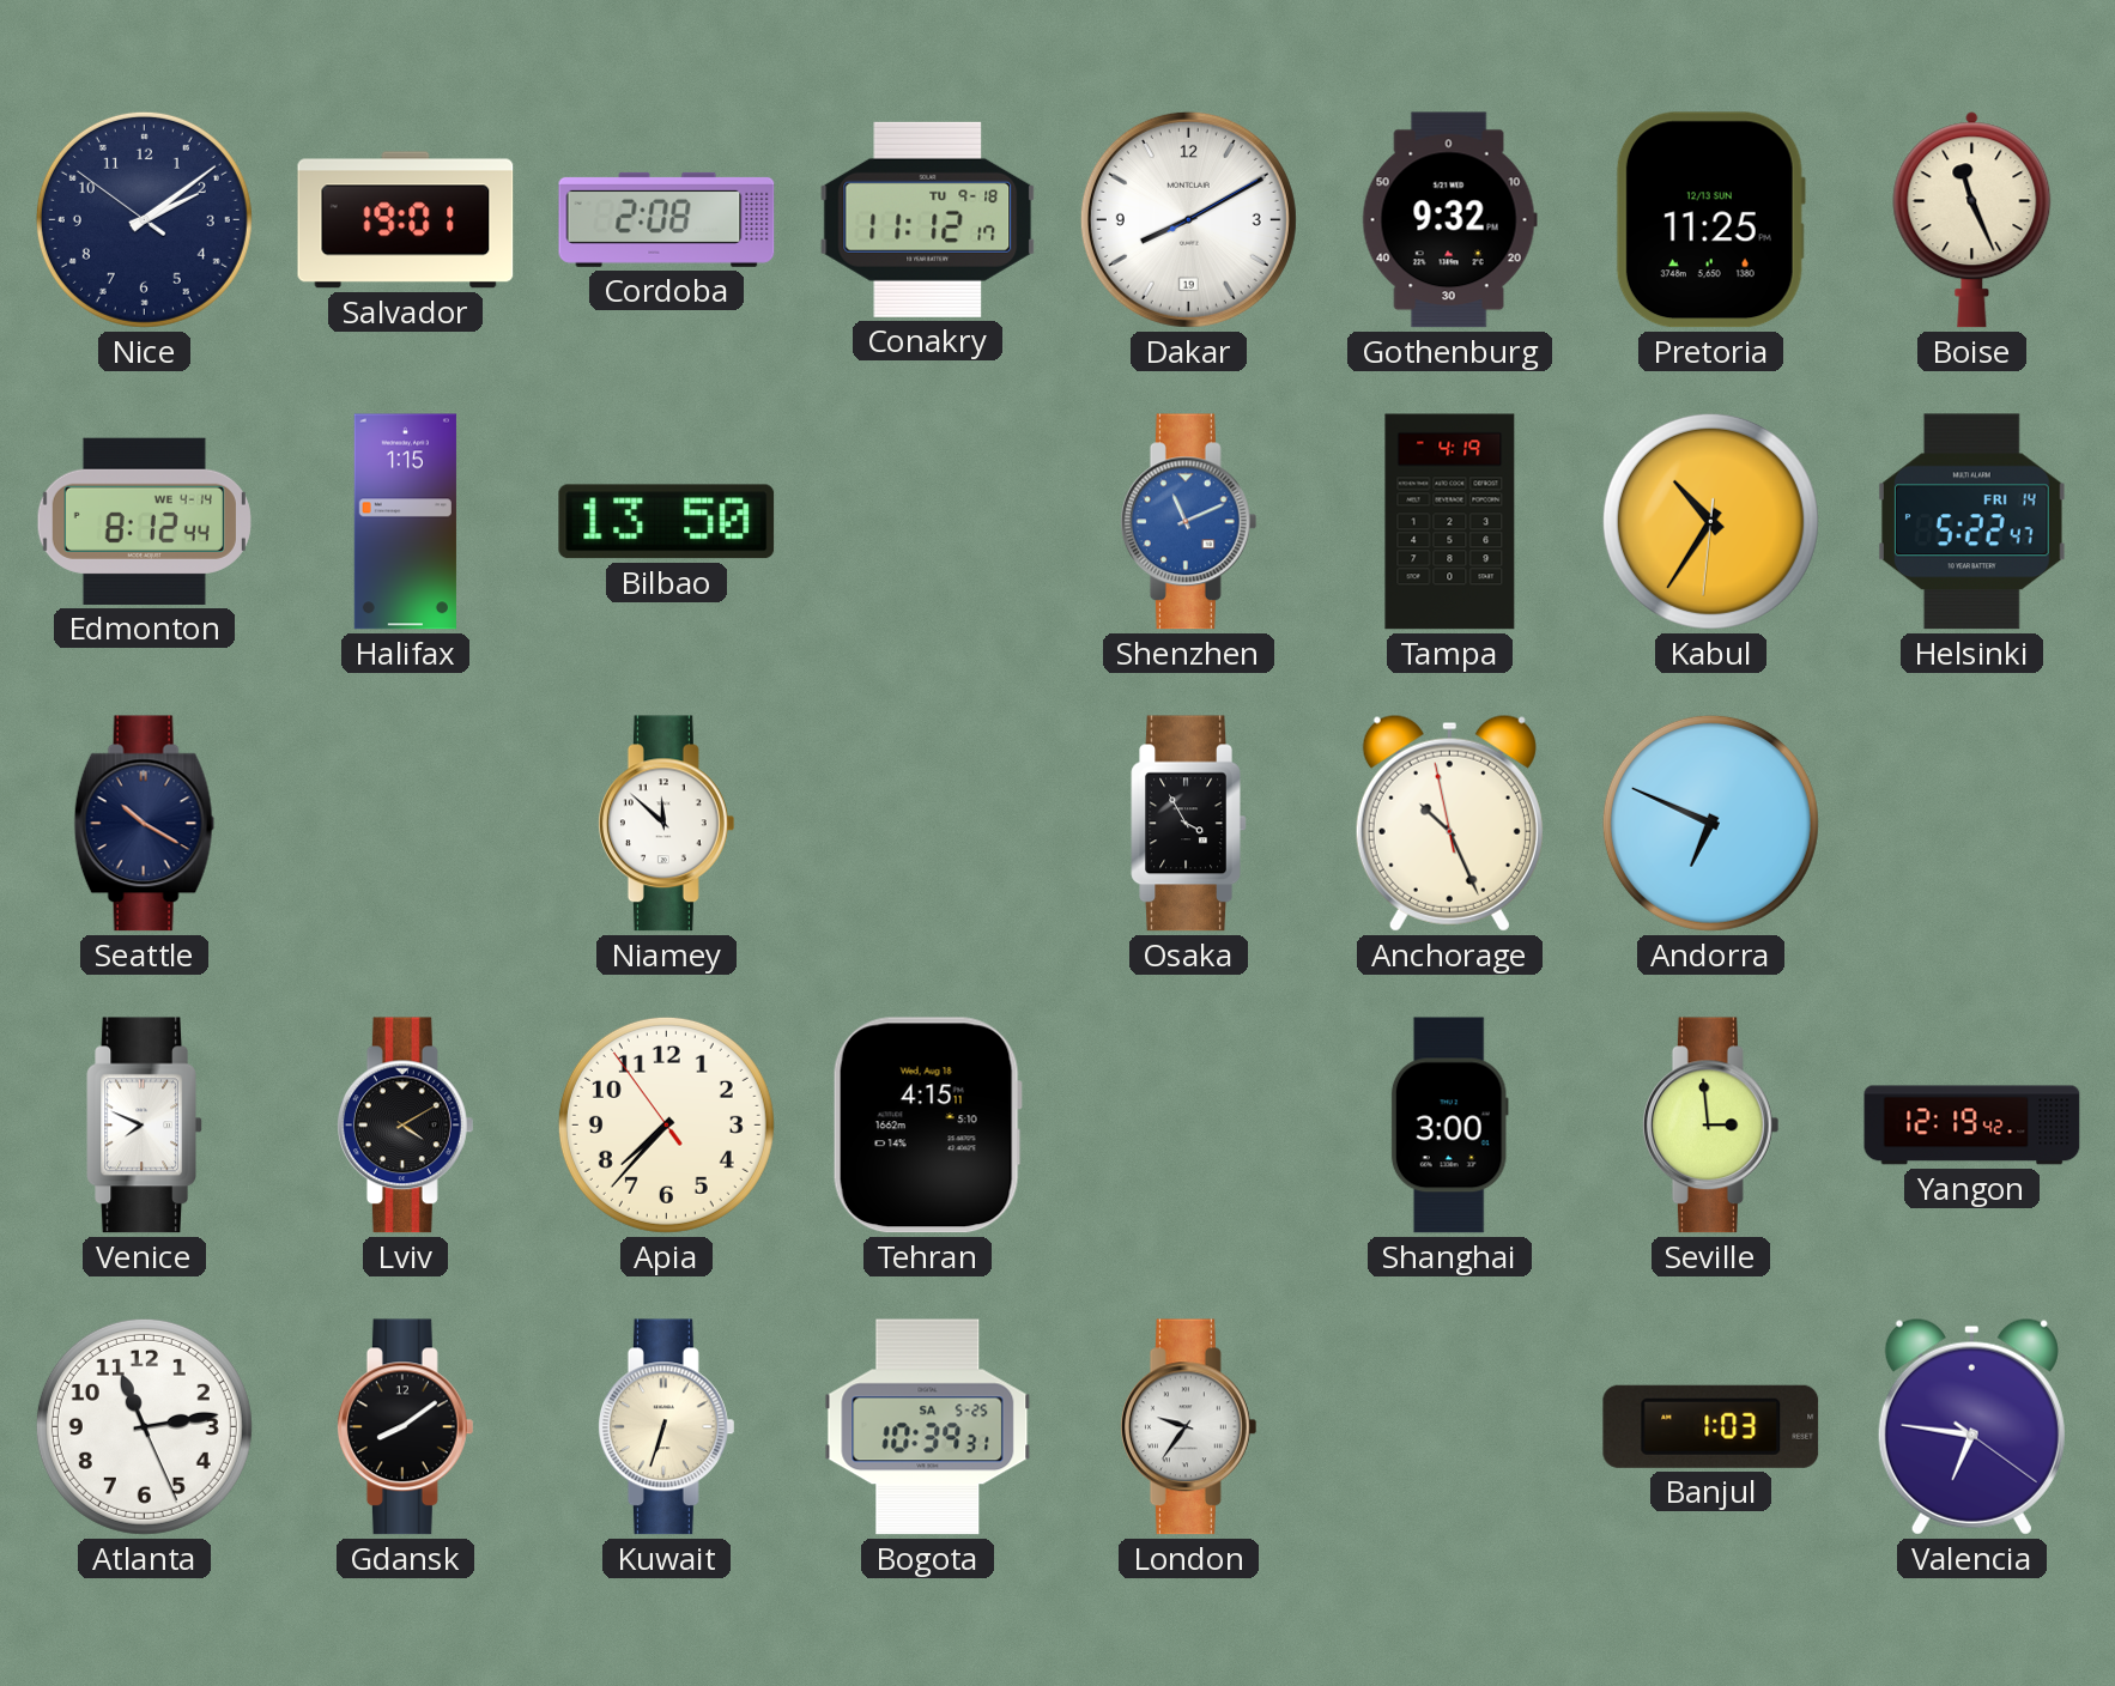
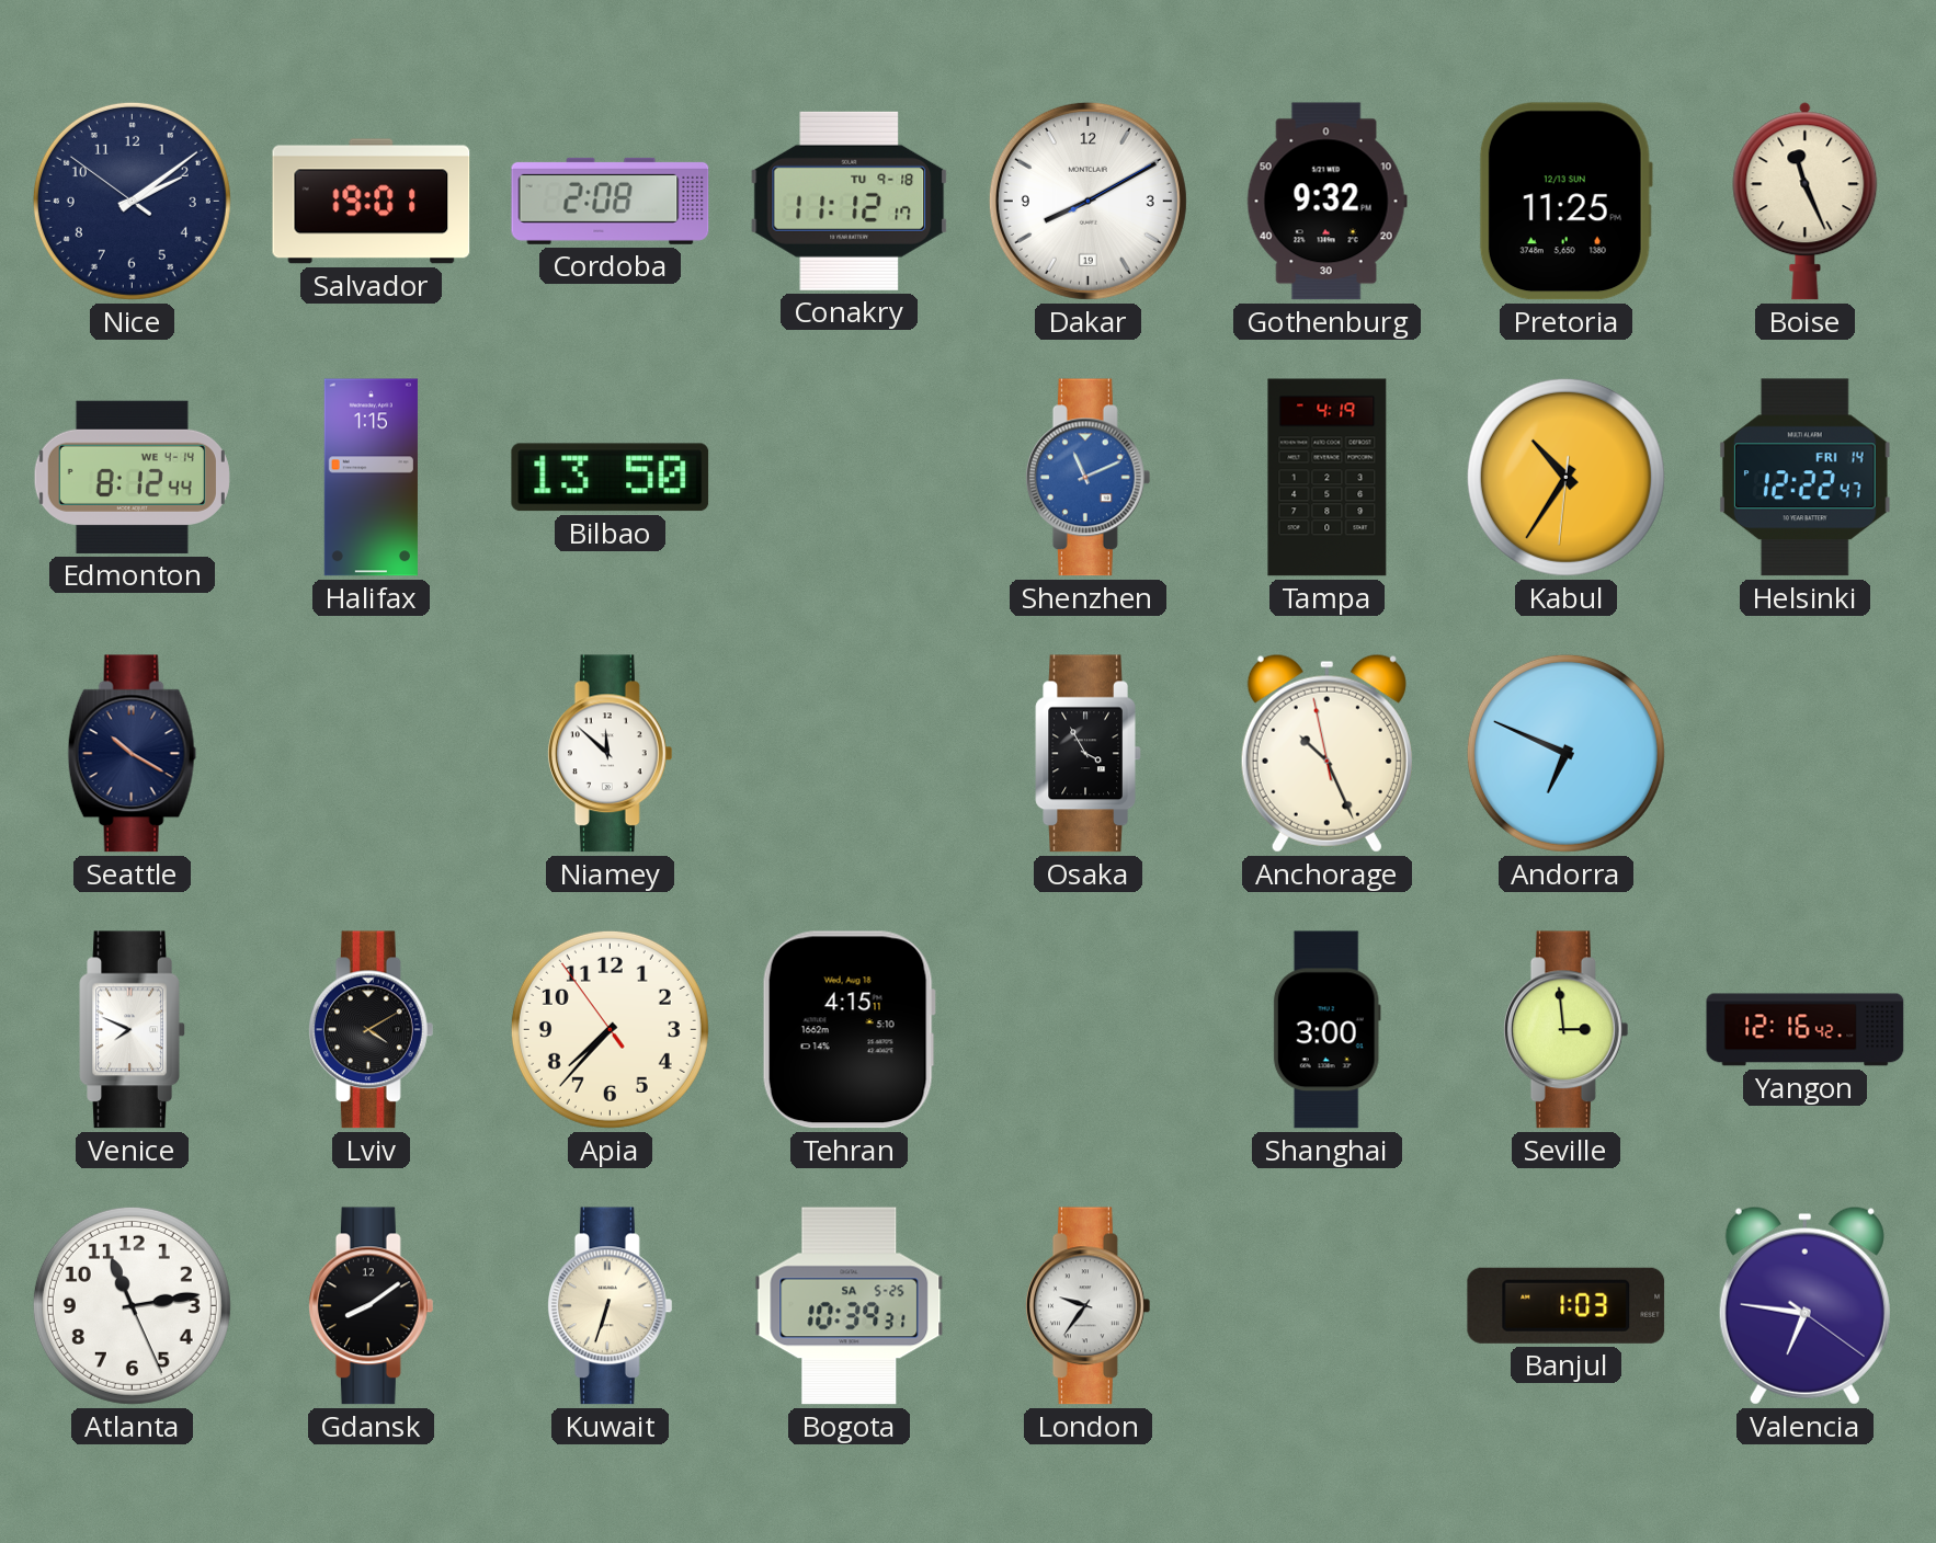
Helsinki: 5:22 -> 12:22 (1804, 478)
Yangon: 12:19 -> 12:16 (1806, 1030)
